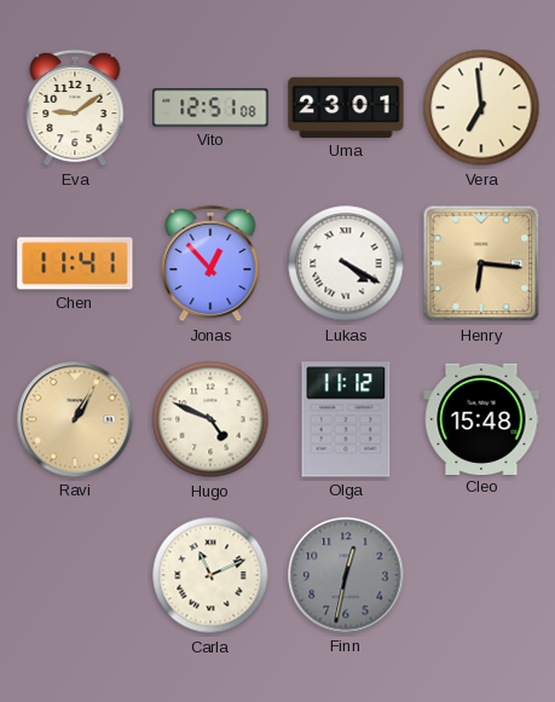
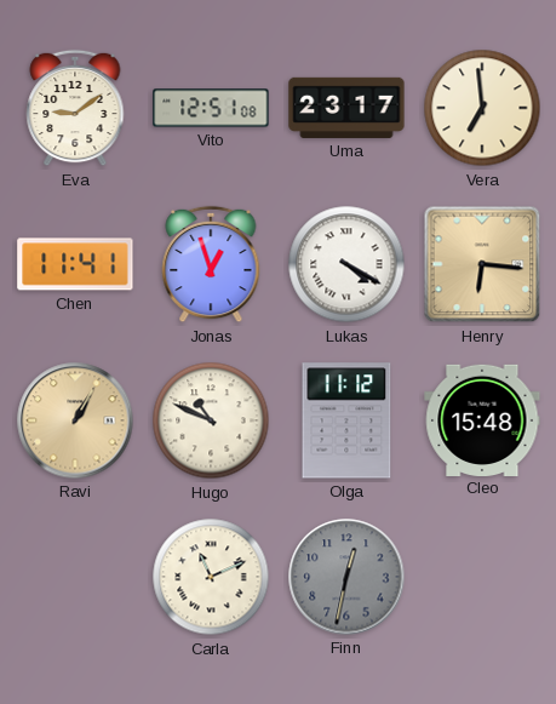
Uma: 23:01 -> 23:17 (346, 108)
Jonas: 12:53 -> 12:57 (211, 264)
Hugo: 4:49 -> 10:49 (211, 420)
